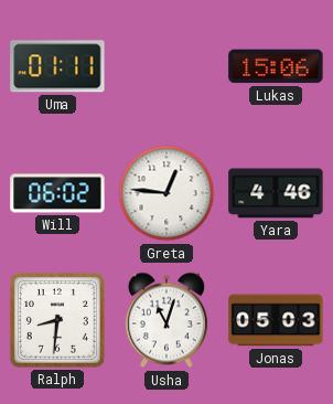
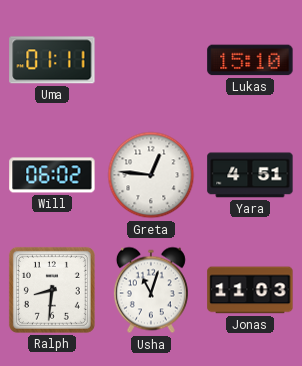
Lukas: 15:06 -> 15:10 (250, 60)
Yara: 4:46 -> 4:51 (250, 175)
Jonas: 05:03 -> 11:03 (250, 290)
